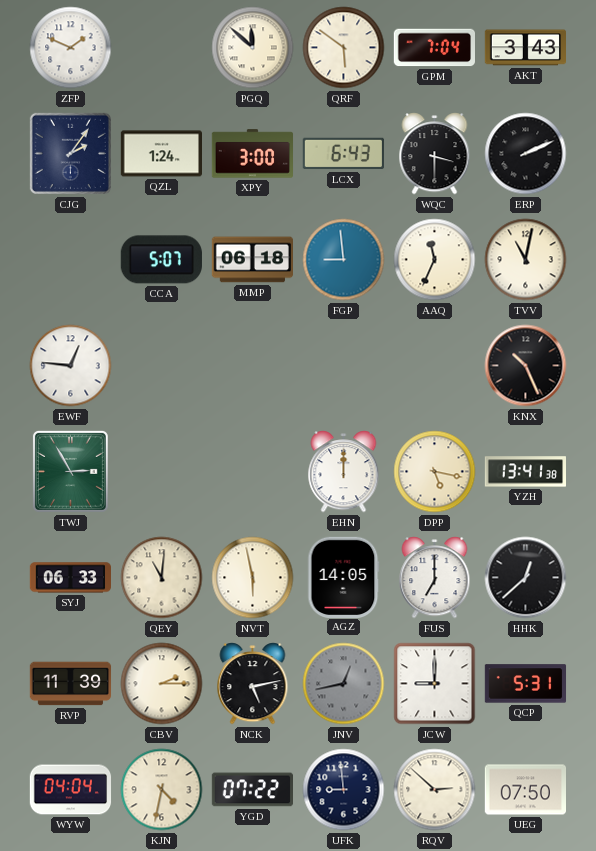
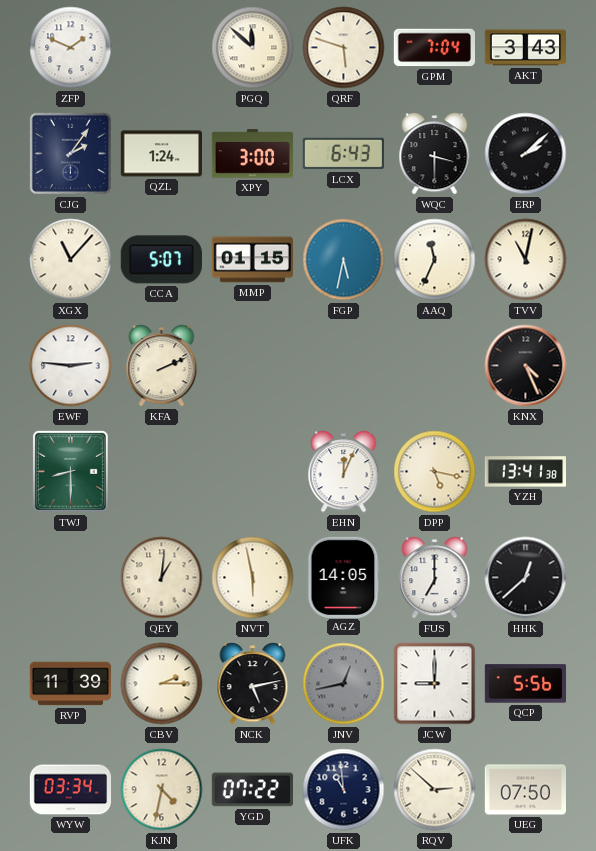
QRF: 5:51 -> 5:48 (344, 48)
ERP: 2:11 -> 2:08 (526, 154)
XGX: none -> 11:07 (71, 260)
MMP: 06:18 -> 01:15 (252, 260)
FGP: 8:59 -> 5:32 (344, 260)
EWF: 12:46 -> 2:46 (71, 366)
KFA: none -> 2:11 (162, 366)
KNX: 10:26 -> 4:26 (526, 366)
TWJ: 2:55 -> 8:30 (70, 471)
EHN: 12:00 -> 12:04 (344, 472)
SYJ: 06:33 -> none (70, 578)
QEY: 11:01 -> 1:01 (162, 578)
QCP: 5:31 -> 5:56 (526, 684)
WYW: 04:04 -> 03:34 (71, 790)
UFK: 8:59 -> 10:59 (344, 790)
